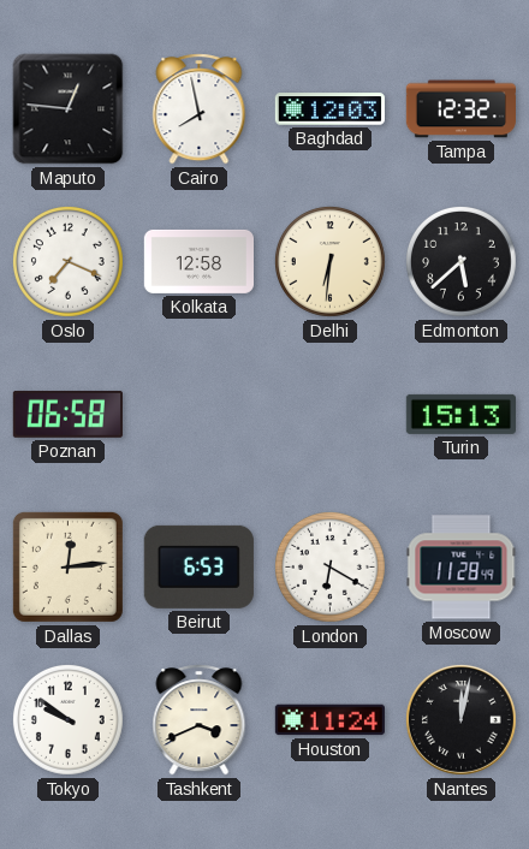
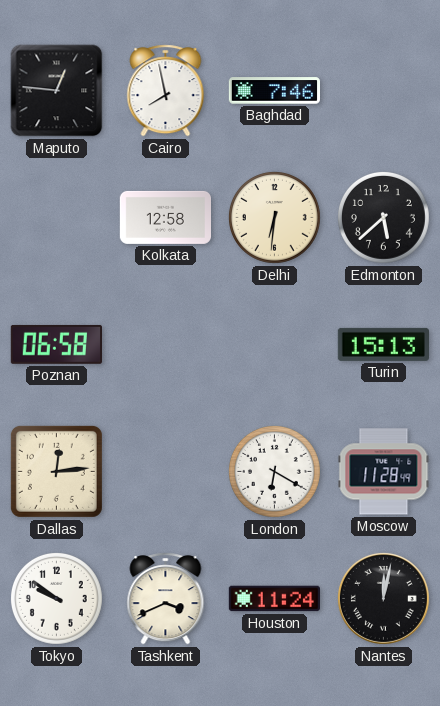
Baghdad: 12:03 -> 7:46 (274, 91)
Tampa: 12:32 -> none (460, 109)
Oslo: 7:19 -> none (67, 261)
Beirut: 6:53 -> none (198, 566)
